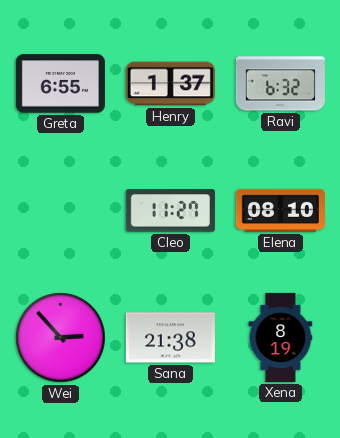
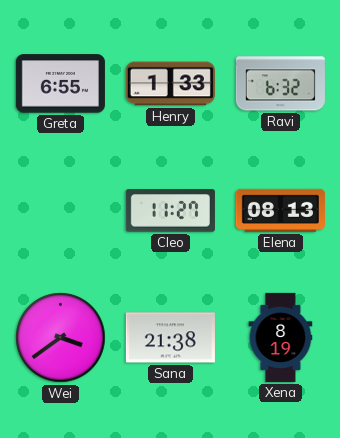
Henry: 1:37 -> 1:33 (170, 84)
Elena: 08:10 -> 08:13 (280, 210)
Wei: 2:53 -> 3:39 (61, 338)
